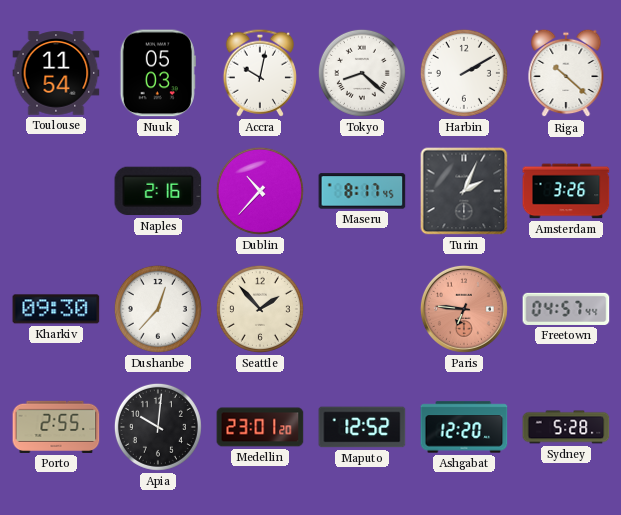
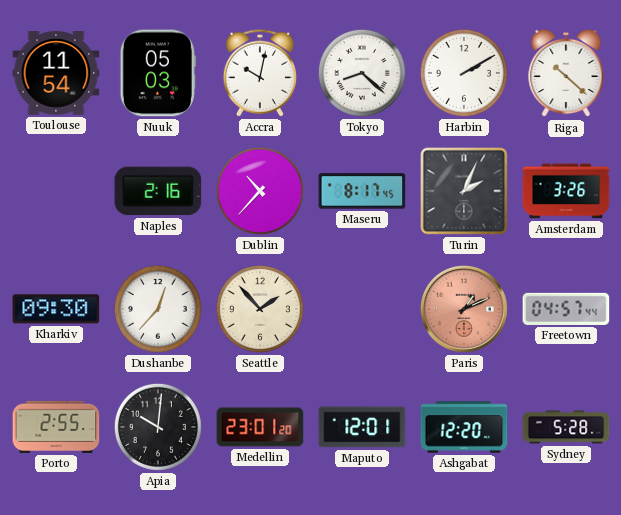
Paris: 6:46 -> 1:11 (464, 309)
Maputo: 12:52 -> 12:01 (362, 427)
